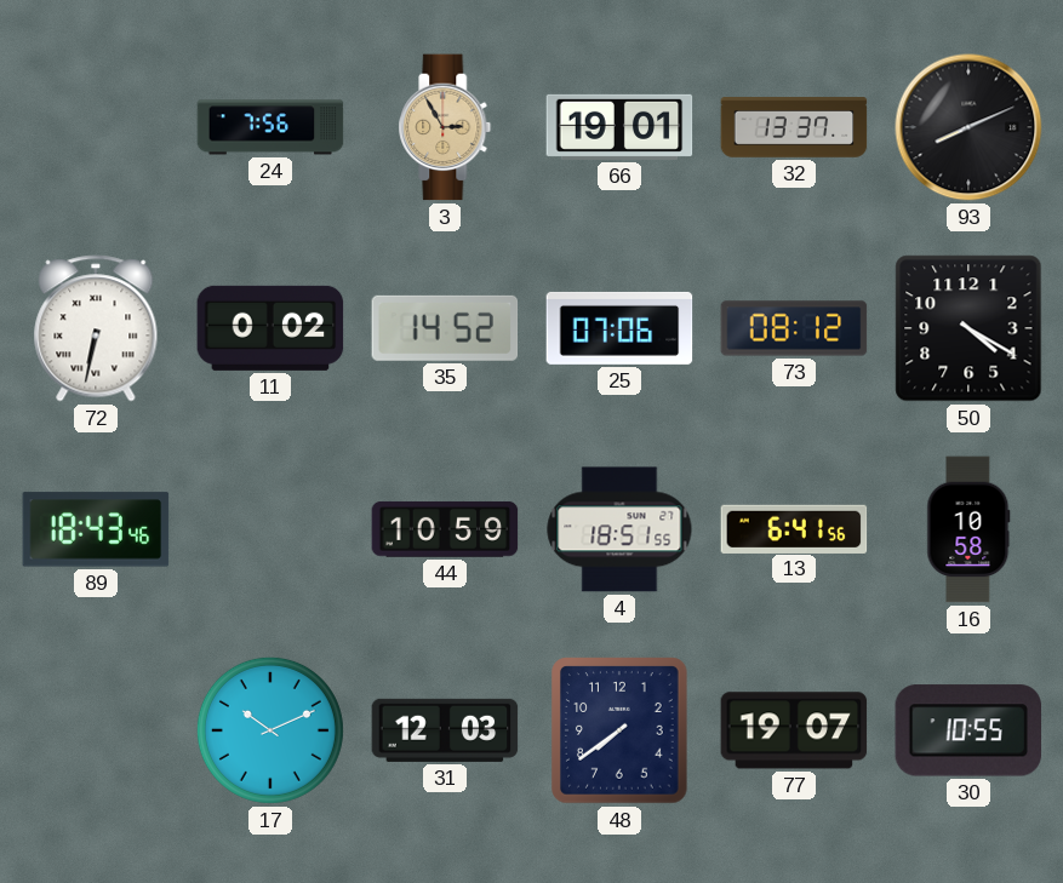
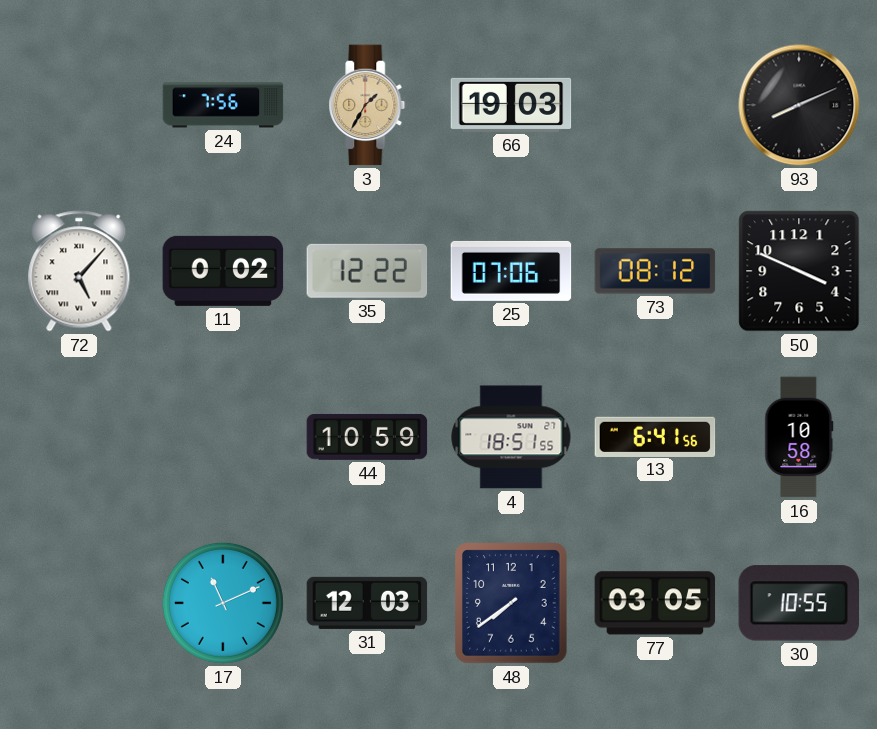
3: 2:55 -> 1:35 (367, 105)
66: 19:01 -> 19:03 (511, 105)
32: 13:37 -> none (794, 127)
72: 6:32 -> 5:07 (79, 271)
35: 14:52 -> 12:22 (367, 271)
50: 4:20 -> 3:49 (799, 271)
89: 18:43 -> none (96, 529)
17: 10:11 -> 11:11 (223, 603)
77: 19:07 -> 03:05 (655, 603)
